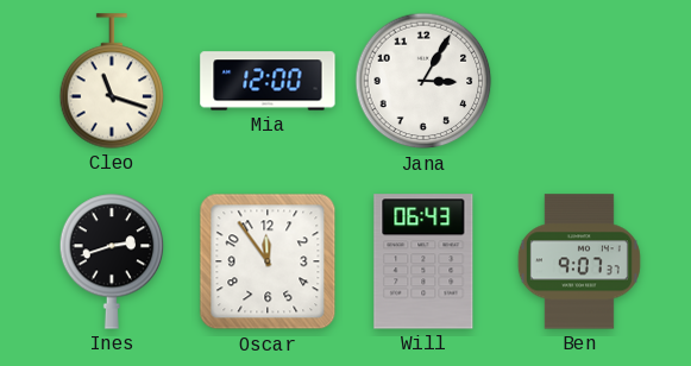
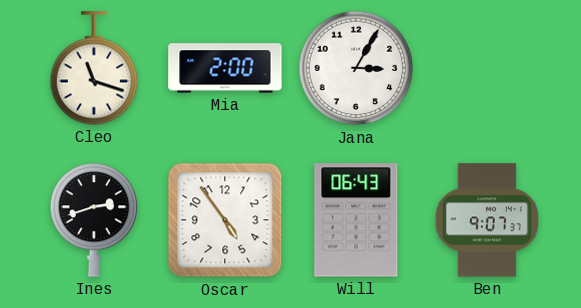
Mia: 12:00 -> 2:00 (225, 68)
Oscar: 11:54 -> 4:54 (225, 220)
